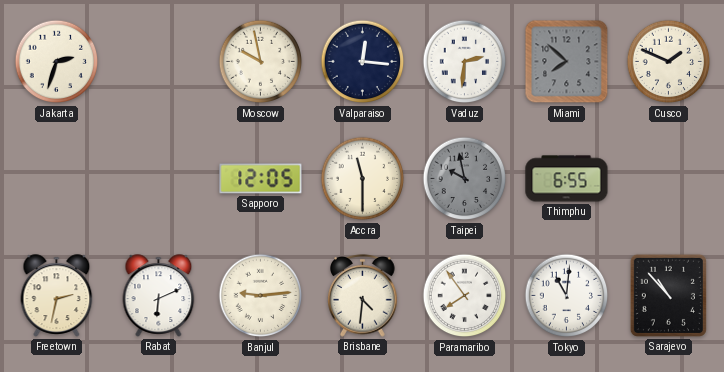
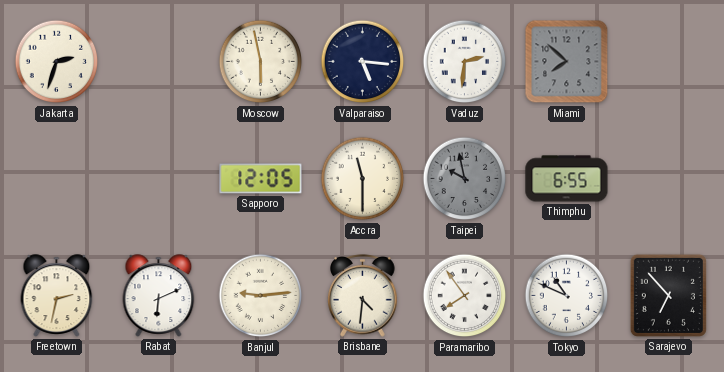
Moscow: 9:58 -> 5:58 (261, 62)
Valparaiso: 12:16 -> 5:16 (363, 62)
Cusco: 1:49 -> none (669, 62)
Tokyo: 11:01 -> 10:49 (567, 296)
Sarajevo: 10:53 -> 6:53 (668, 295)
